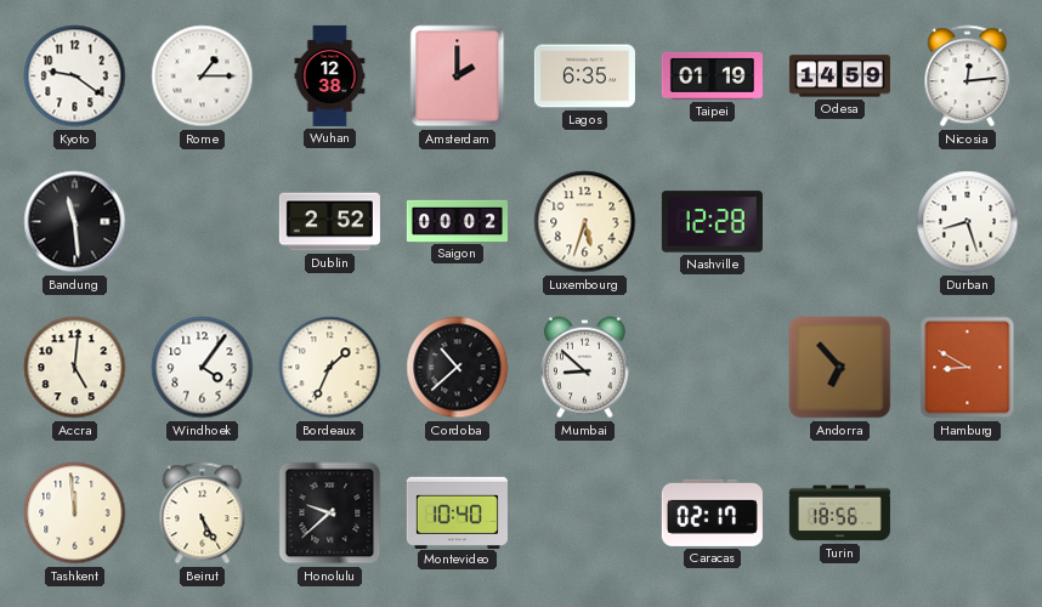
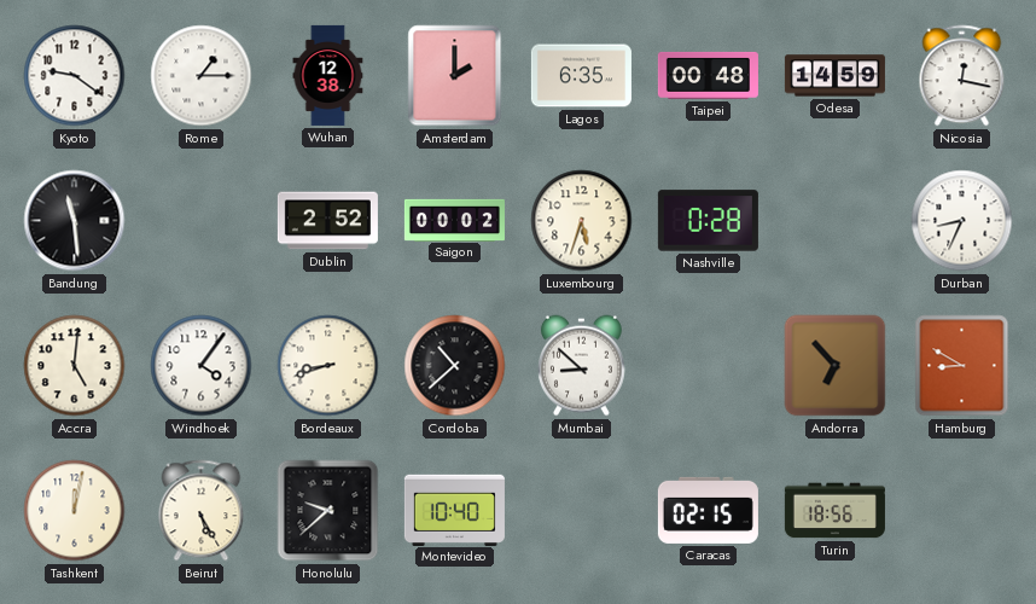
Taipei: 01:19 -> 00:48 (708, 75)
Nicosia: 12:14 -> 12:17 (962, 76)
Nashville: 12:28 -> 0:28 (708, 221)
Durban: 8:27 -> 8:34 (962, 221)
Bordeaux: 1:34 -> 8:42 (328, 366)
Tashkent: 11:59 -> 12:02 (75, 511)
Caracas: 02:17 -> 02:15 (708, 510)
